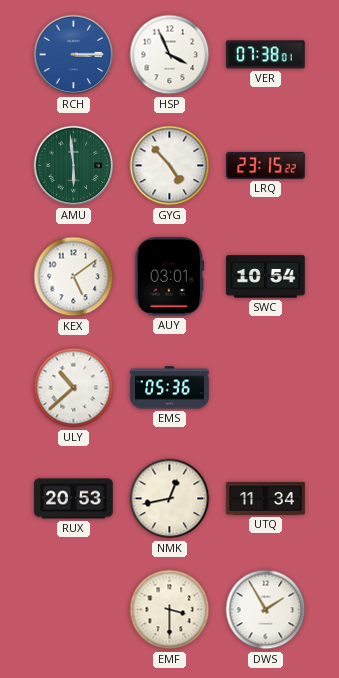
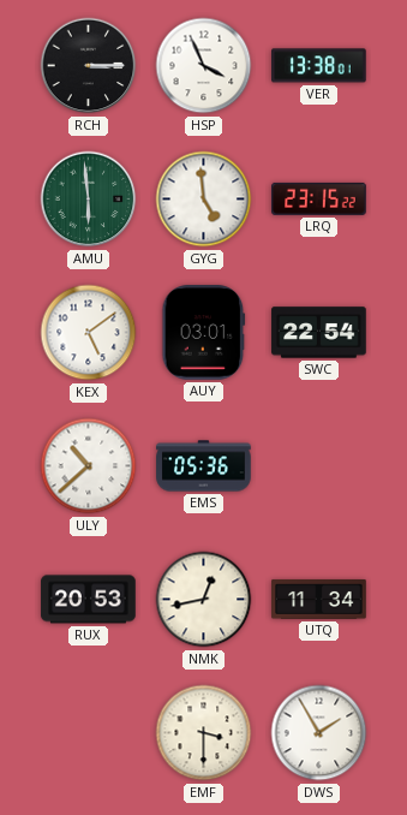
RCH dial: blue -> black (89, 66)
VER: 07:38 -> 13:38 (319, 66)
GYG: 4:53 -> 4:59 (204, 200)
SWC: 10:54 -> 22:54 (319, 333)
